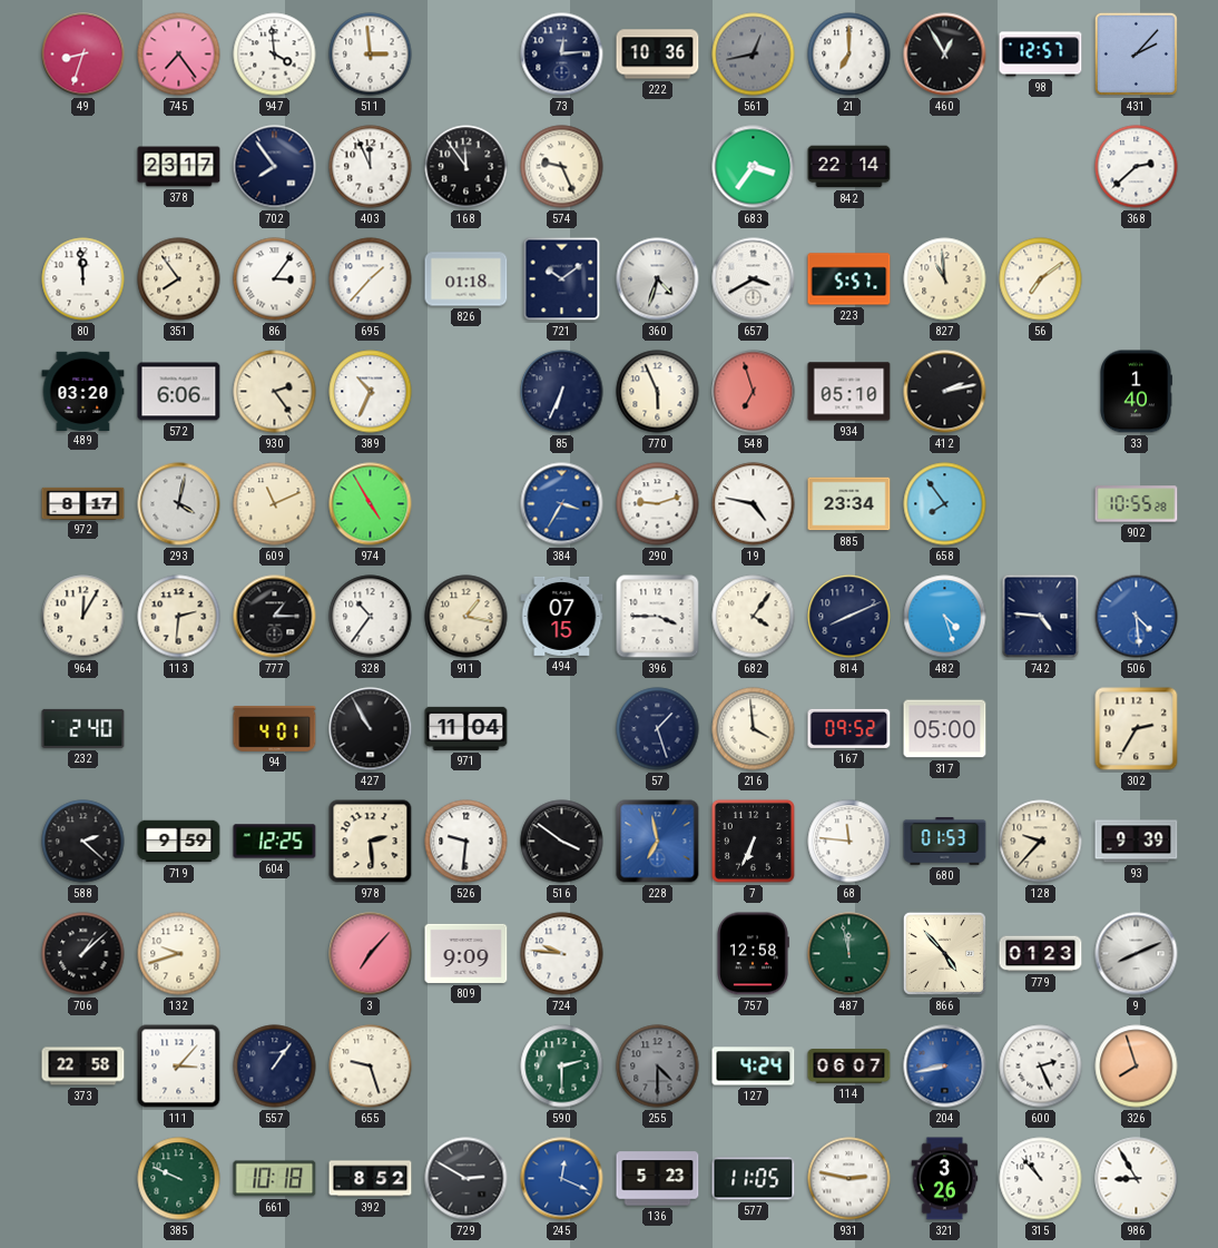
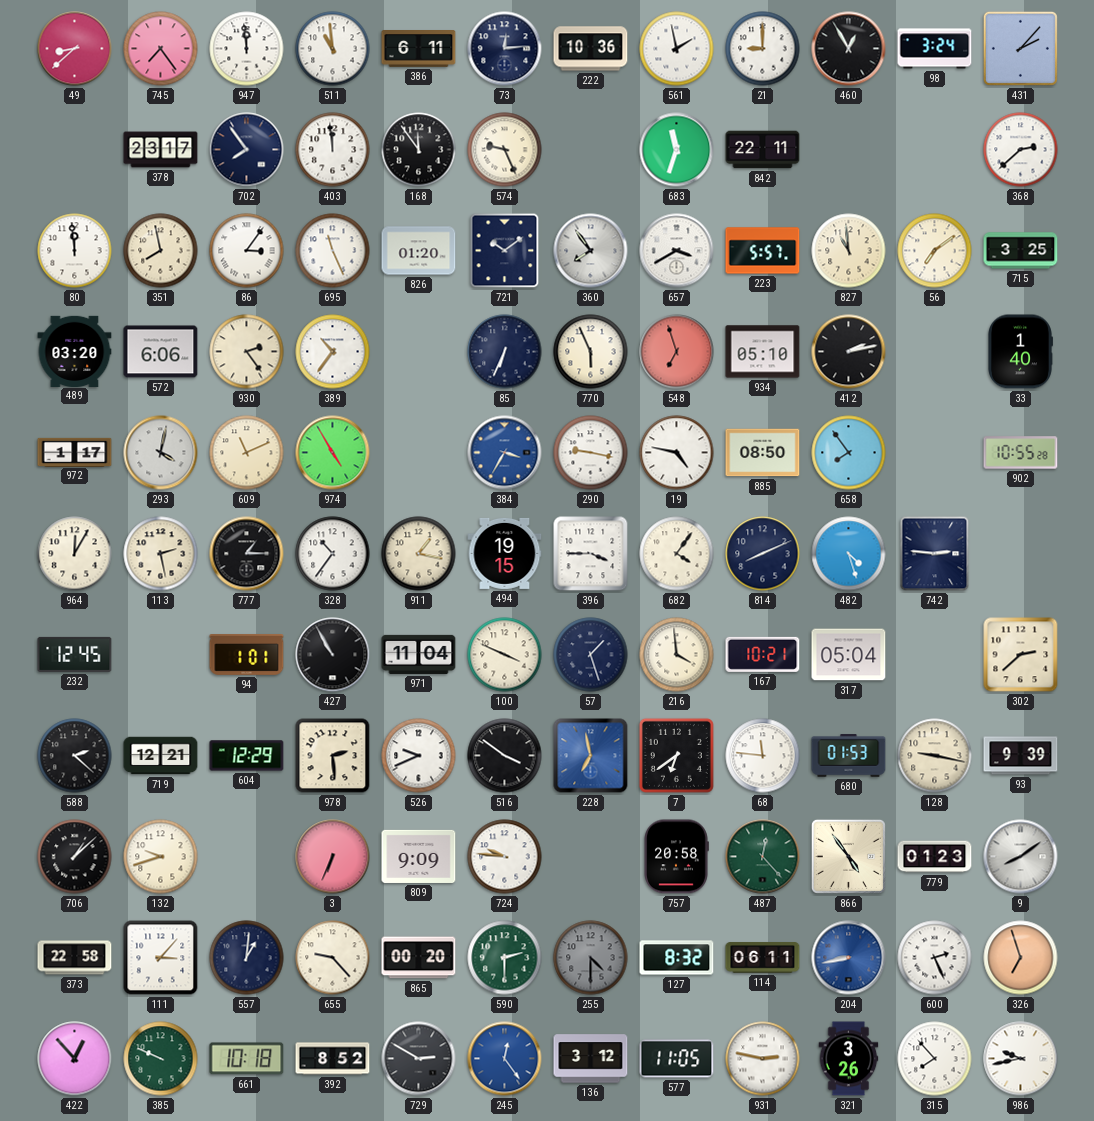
49: 8:33 -> 8:38 (75, 49)
947: 3:59 -> 11:59 (247, 49)
511: 2:59 -> 10:59 (333, 49)
386: none -> 6:11 (419, 49)
561: 12:43 -> 1:58 (677, 49)
561 dial: grey -> white (677, 49)
21: 7:00 -> 9:00 (763, 49)
98: 12:57 -> 3:24 (935, 49)
403: 11:56 -> 11:59 (333, 150)
683: 3:36 -> 11:33 (677, 150)
842: 22:14 -> 22:11 (763, 150)
351: 7:54 -> 7:58 (161, 251)
695: 1:37 -> 11:26 (333, 251)
826: 01:18 -> 01:20 (419, 251)
360: 4:33 -> 7:54 (591, 251)
715: none -> 3:25 (1021, 251)
389: 10:34 -> 10:36 (333, 352)
972: 8:17 -> 1:17 (75, 452)
290: 9:12 -> 9:17 (591, 453)
885: 23:34 -> 08:50 (763, 453)
113: 2:31 -> 2:28 (161, 554)
494: 07:15 -> 19:15 (505, 553)
742: 4:46 -> 2:46 (935, 554)
506: 4:29 -> none (1137, 617)
232: 2:40 -> 12:45 (75, 654)
94: 4:01 -> 1:01 (247, 655)
100: none -> 3:49 (505, 655)
167: 09:52 -> 10:21 (763, 654)
317: 05:00 -> 05:04 (849, 655)
302: 2:35 -> 2:38 (1021, 655)
719: 9:59 -> 12:21 (161, 756)
604: 12:25 -> 12:29 (247, 756)
526: 9:31 -> 9:41 (419, 756)
7: 6:34 -> 6:39 (676, 755)
128: 9:37 -> 9:17 (935, 756)
3: 7:07 -> 6:34 (333, 857)
757: 12:58 -> 20:58 (676, 857)
487: 11:58 -> 12:23 (763, 857)
866: 4:53 -> 4:54 (848, 856)
9: 8:11 -> 8:09 (1021, 857)
557: 1:06 -> 1:01 (247, 958)
655: 9:27 -> 9:23 (333, 958)
865: none -> 00:20 (419, 958)
127: 4:24 -> 8:32 (677, 958)
114: 06:07 -> 06:11 (763, 958)
326: 7:57 -> 6:57 (1021, 958)
422: none -> 12:53 (75, 1059)
245: 12:19 -> 12:24 (505, 1059)
136: 5:23 -> 3:12 (591, 1059)
315: 10:53 -> 7:53 (935, 1059)
986: 8:55 -> 9:43 (1021, 1059)
